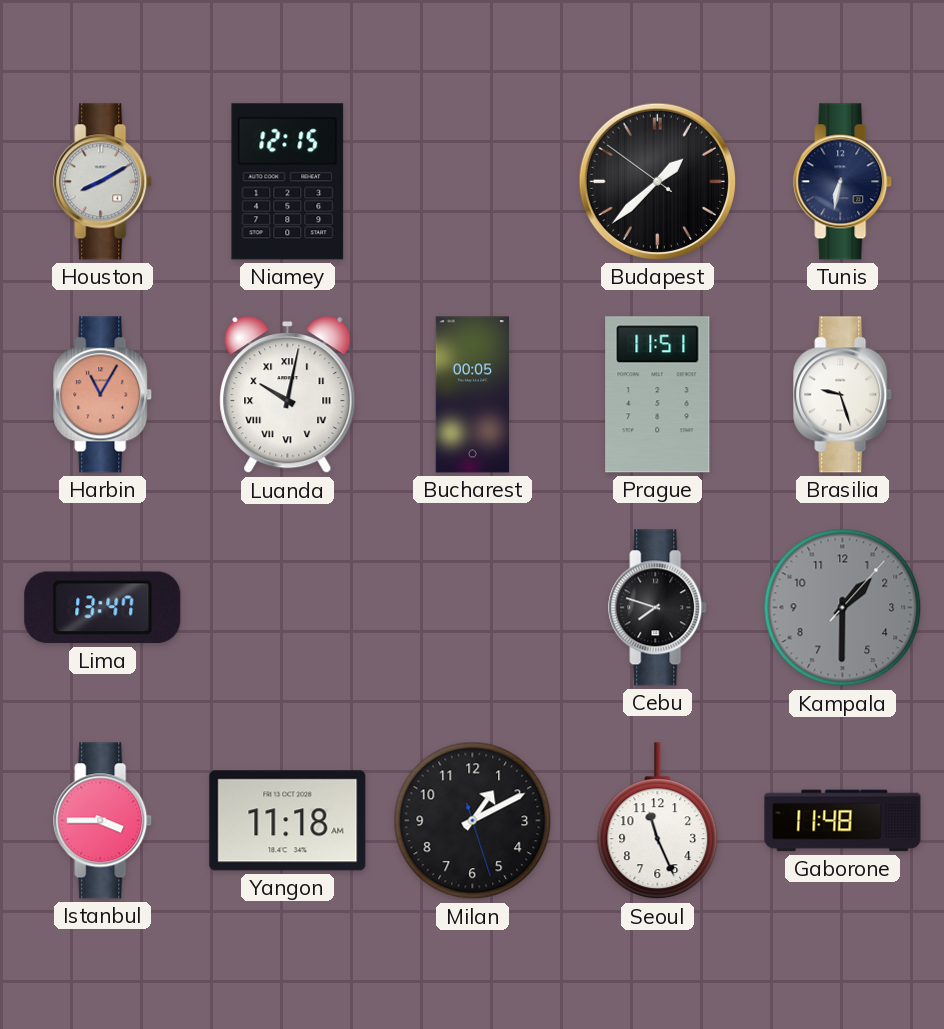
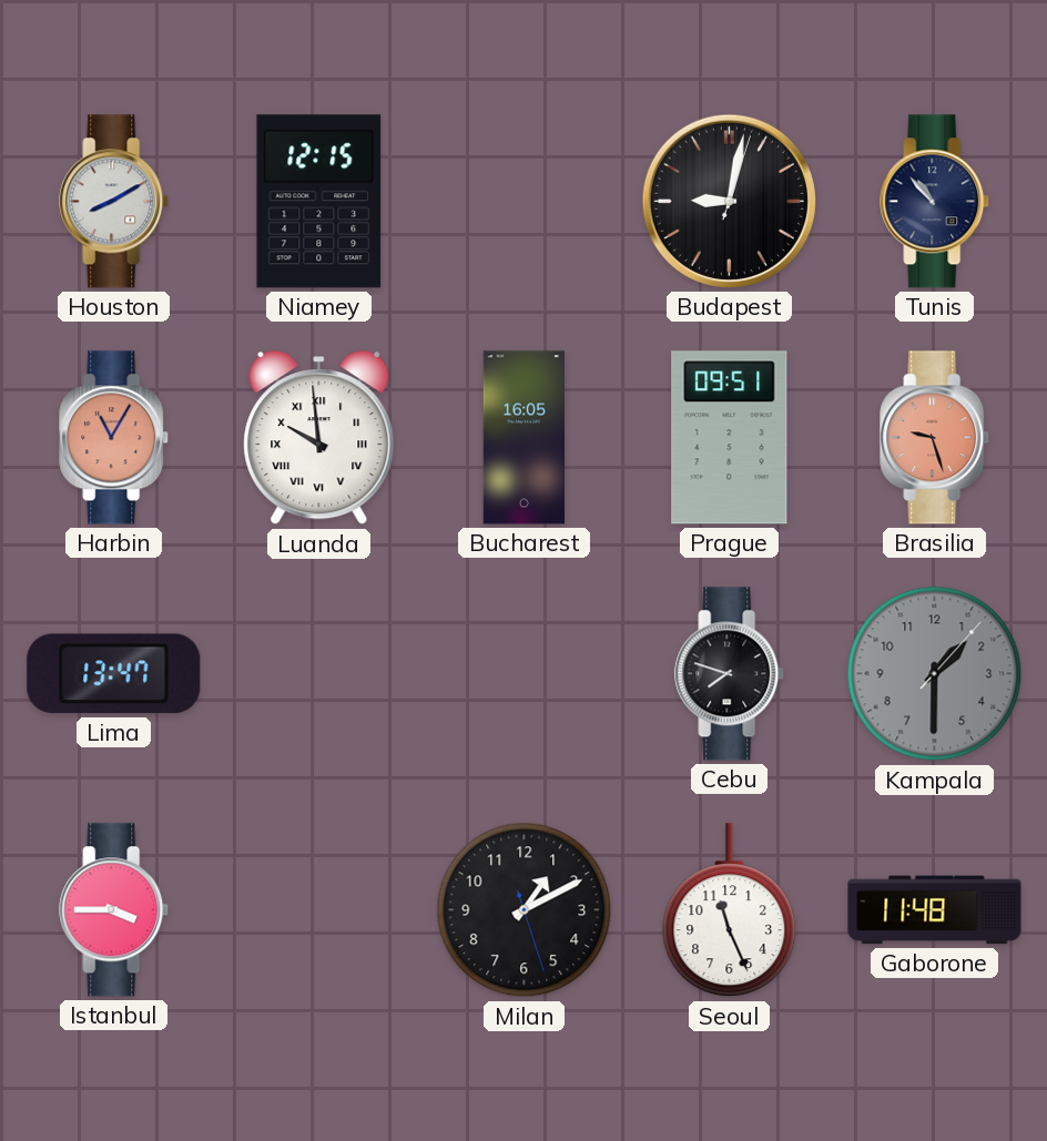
Budapest: 1:37 -> 9:02 (729, 201)
Tunis: 6:32 -> 10:53 (935, 202)
Luanda: 10:02 -> 9:59 (319, 438)
Bucharest: 00:05 -> 16:05 (525, 438)
Prague: 11:51 -> 09:51 (730, 438)
Brasilia dial: white -> salmon (935, 438)
Yangon: 11:18 -> none (288, 821)
